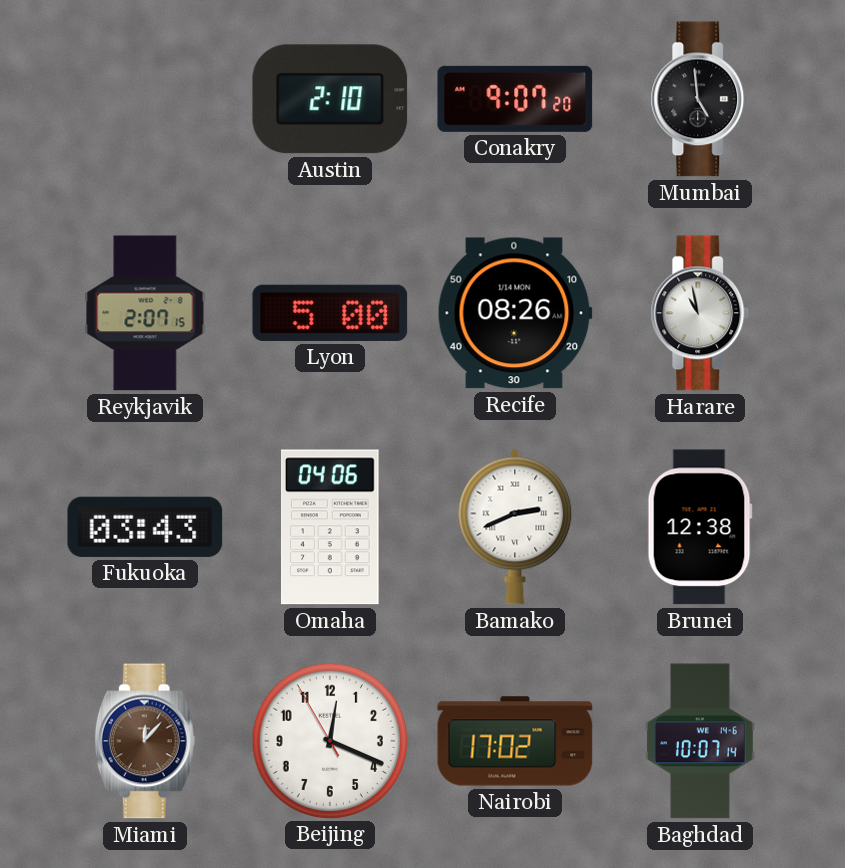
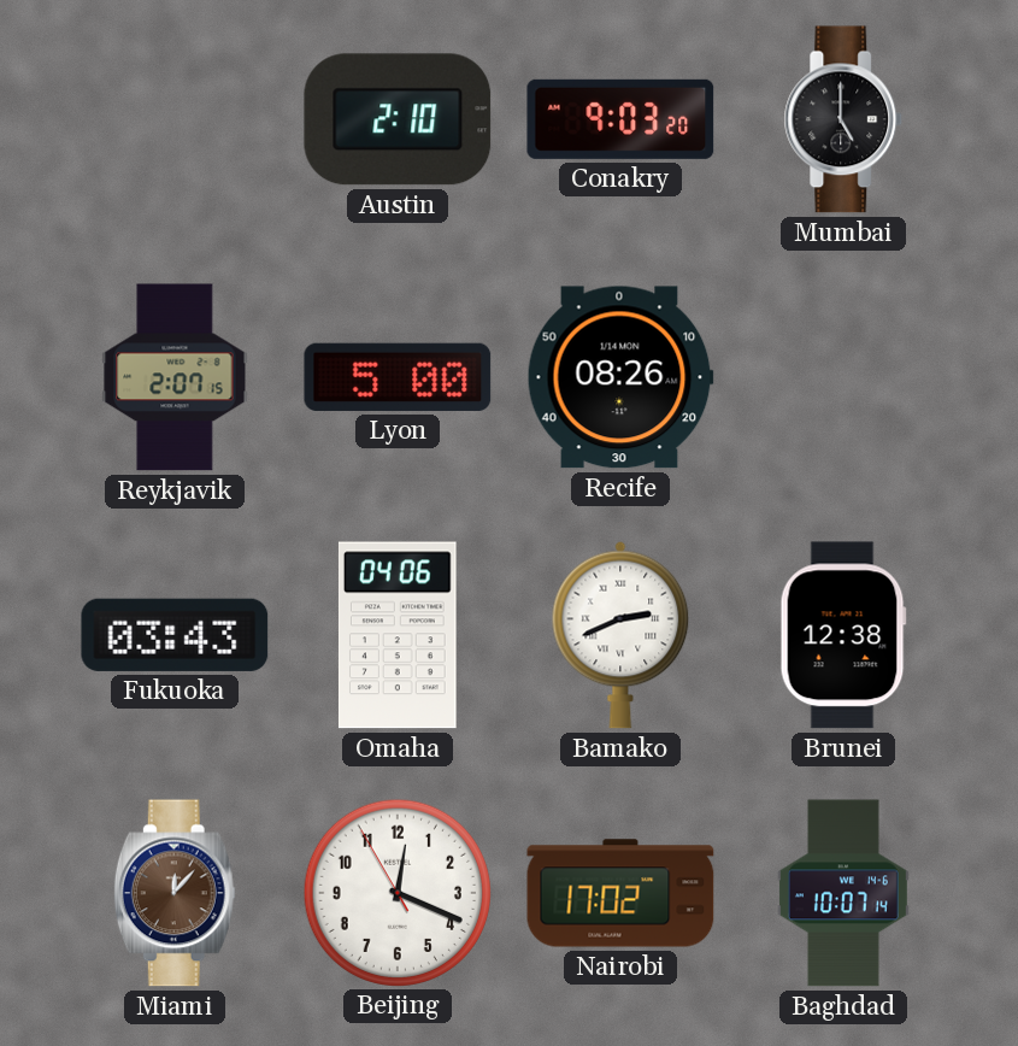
Conakry: 9:07 -> 9:03 (620, 119)
Mumbai: 4:59 -> 5:00 (843, 119)
Harare: 10:58 -> none (700, 313)
